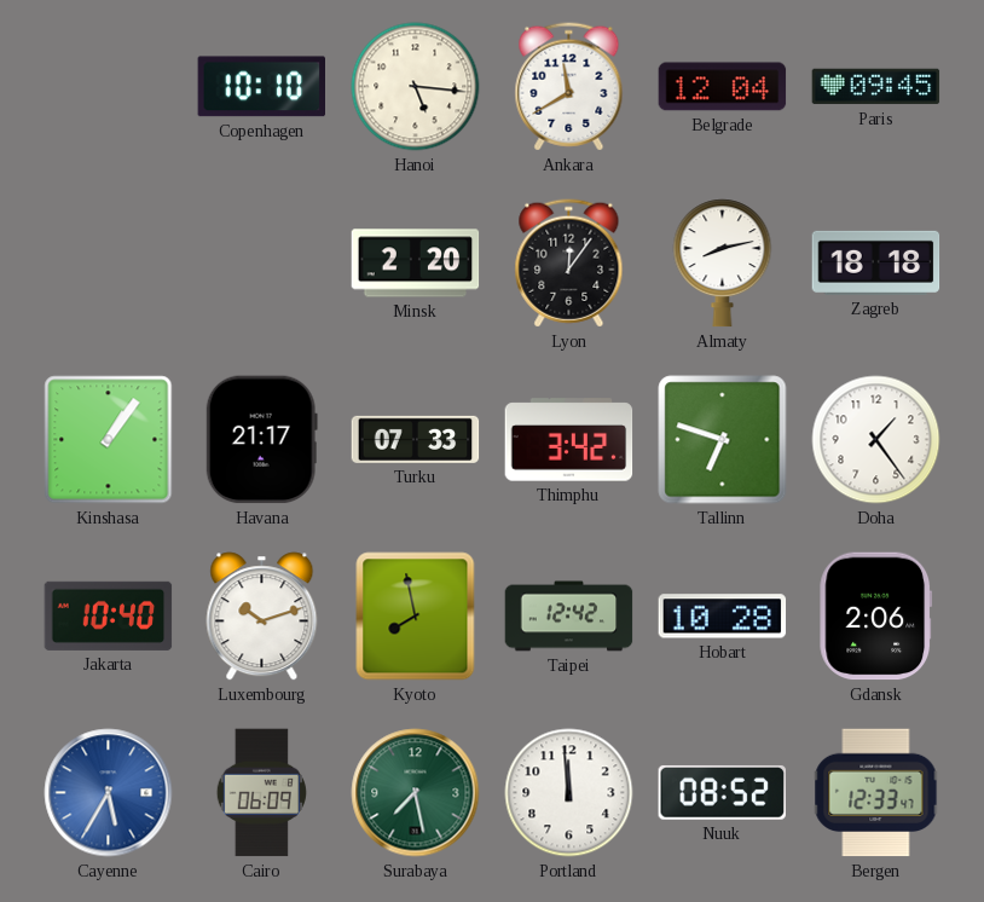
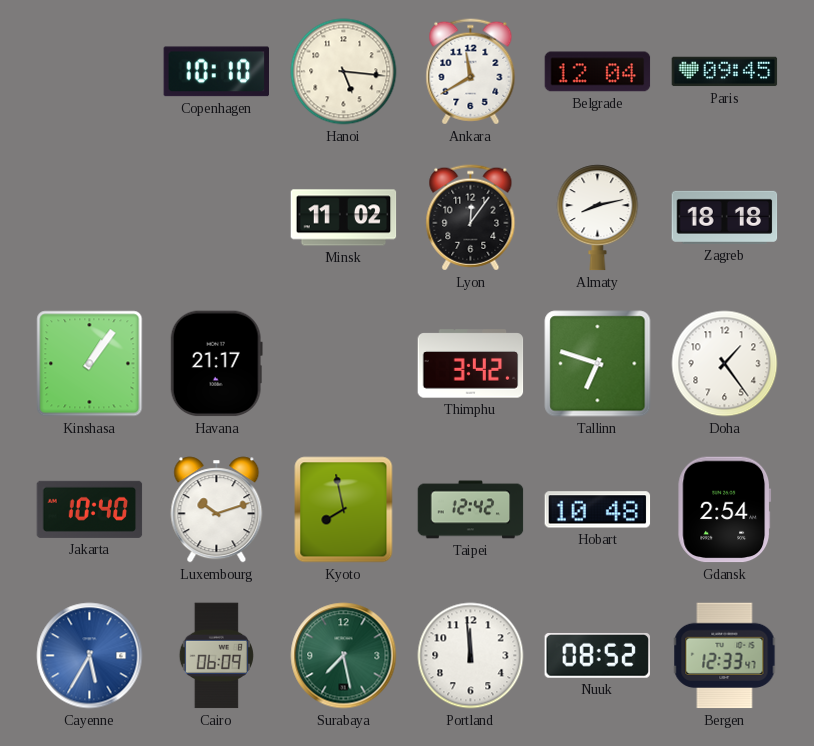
Minsk: 2:20 -> 11:02 (344, 218)
Turku: 07:33 -> none (416, 439)
Hobart: 10:28 -> 10:48 (598, 510)
Gdansk: 2:06 -> 2:54 (724, 510)
